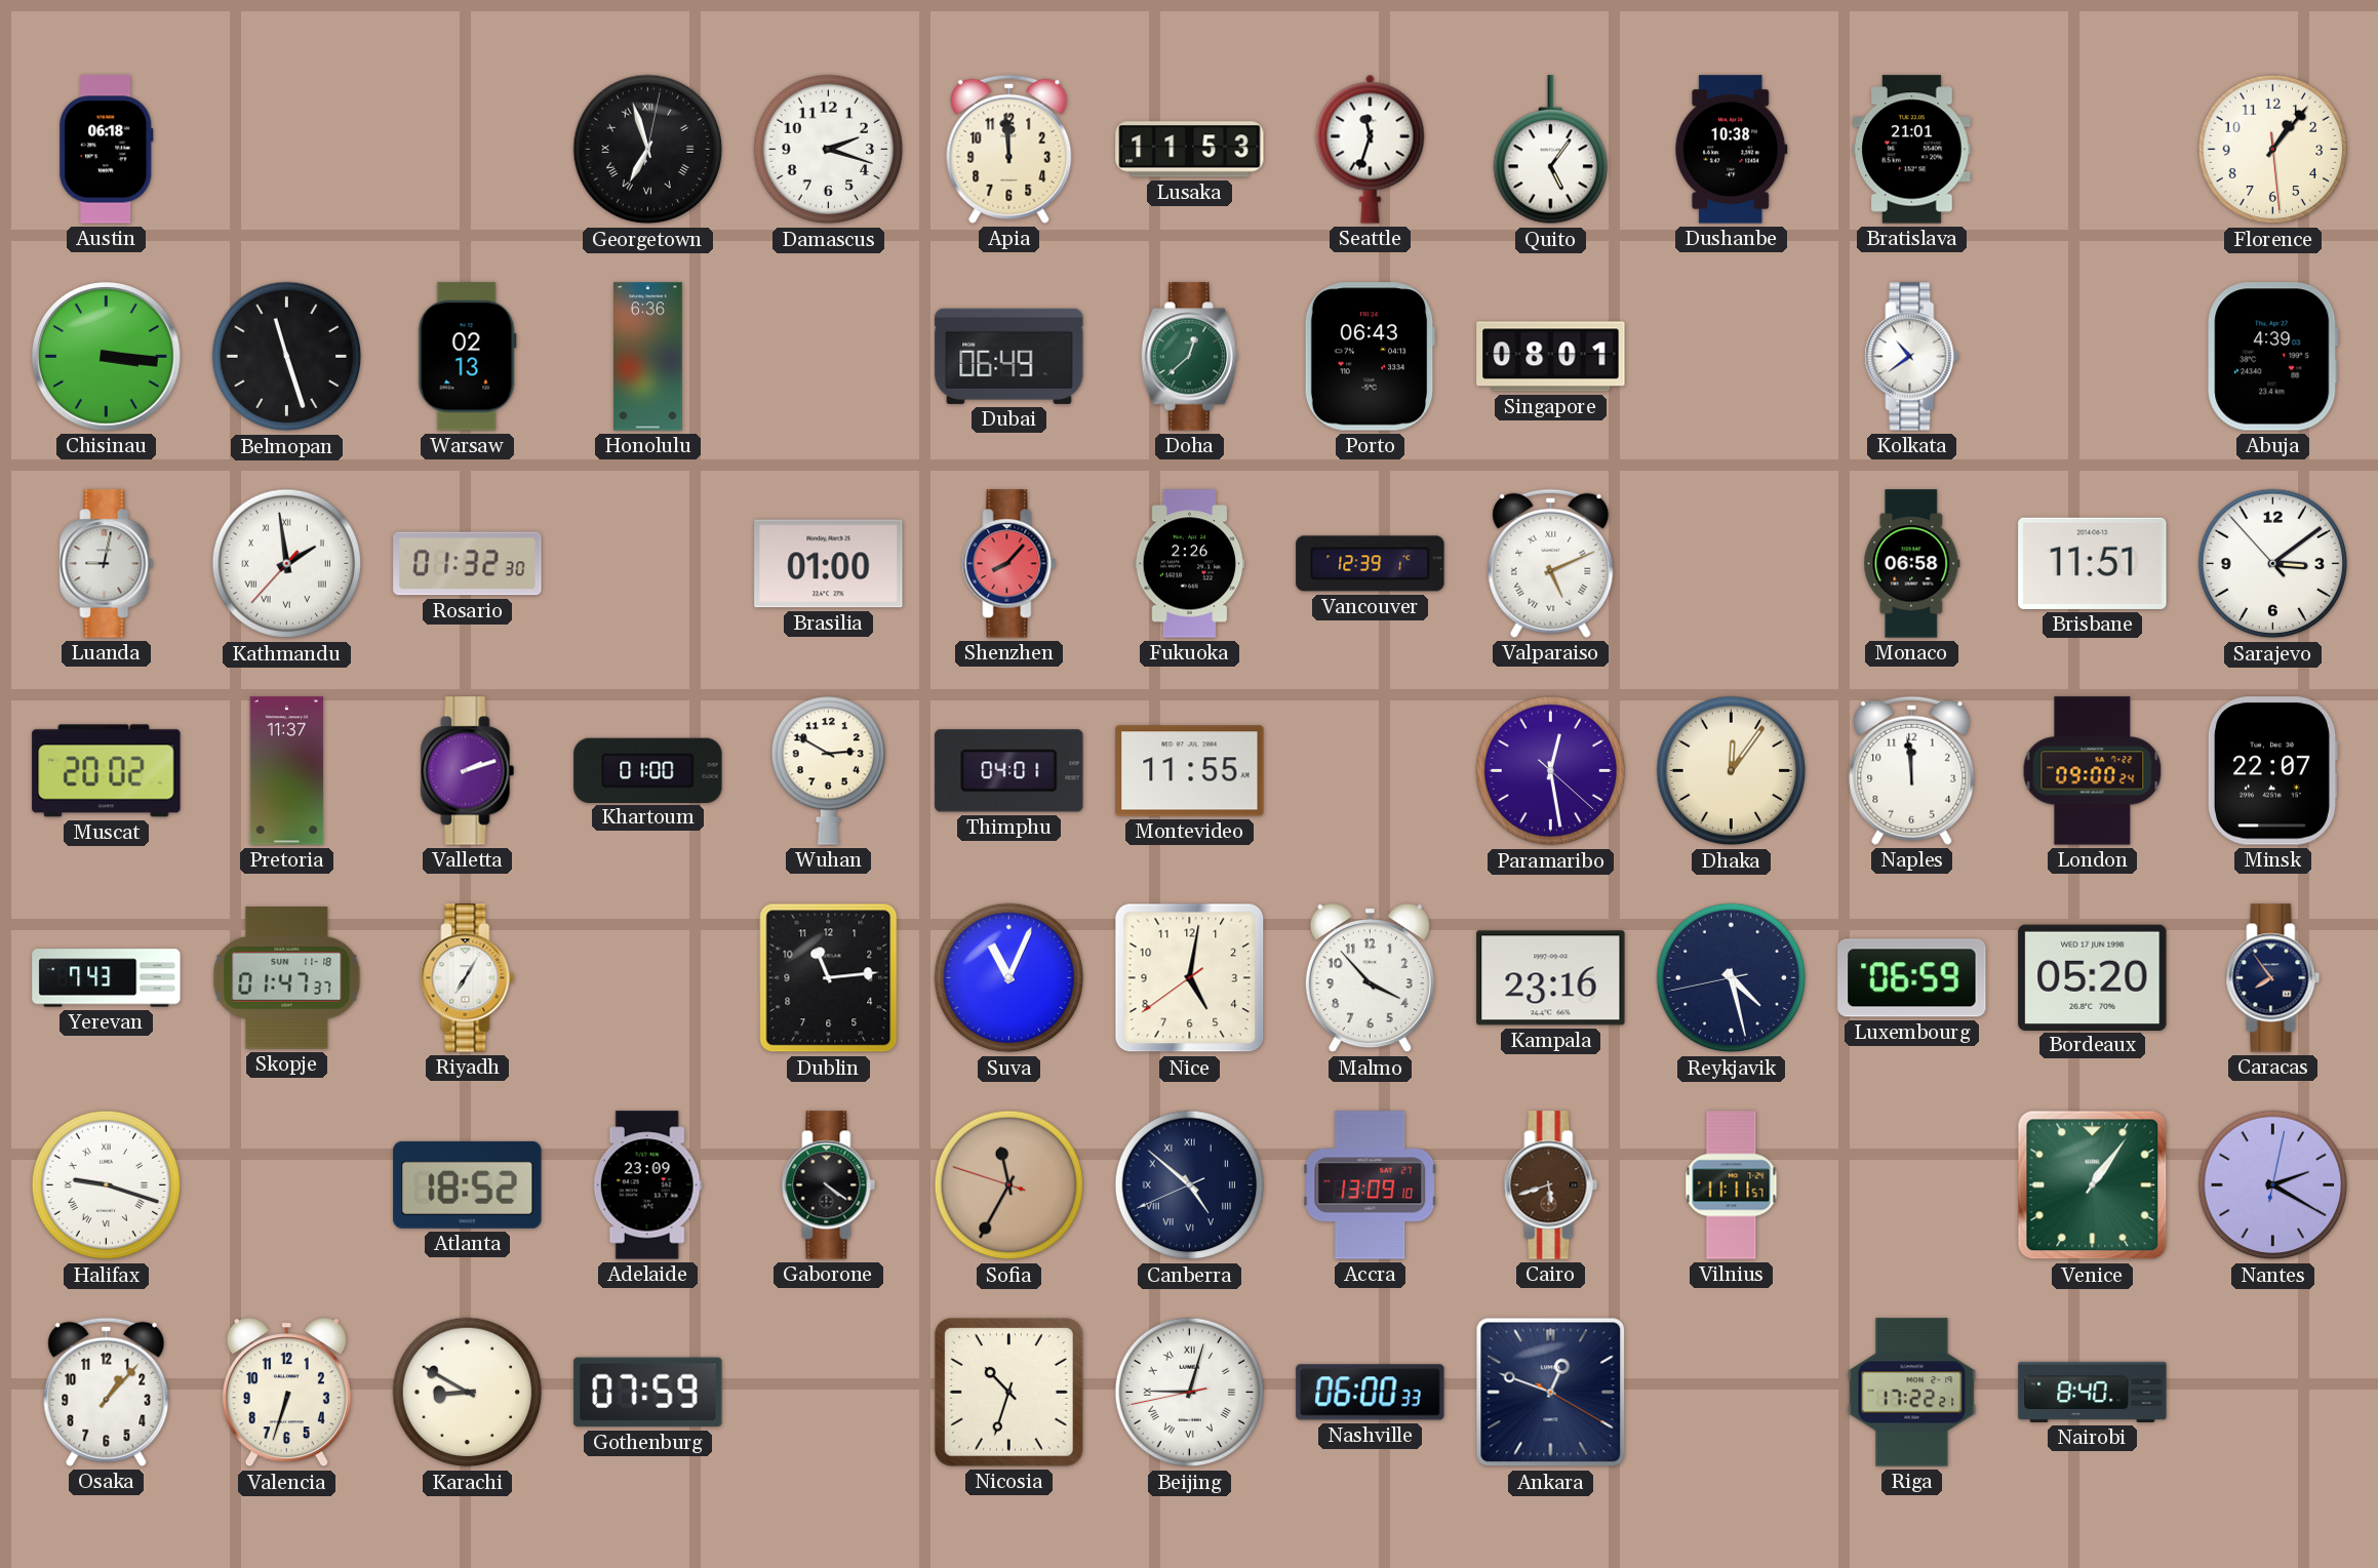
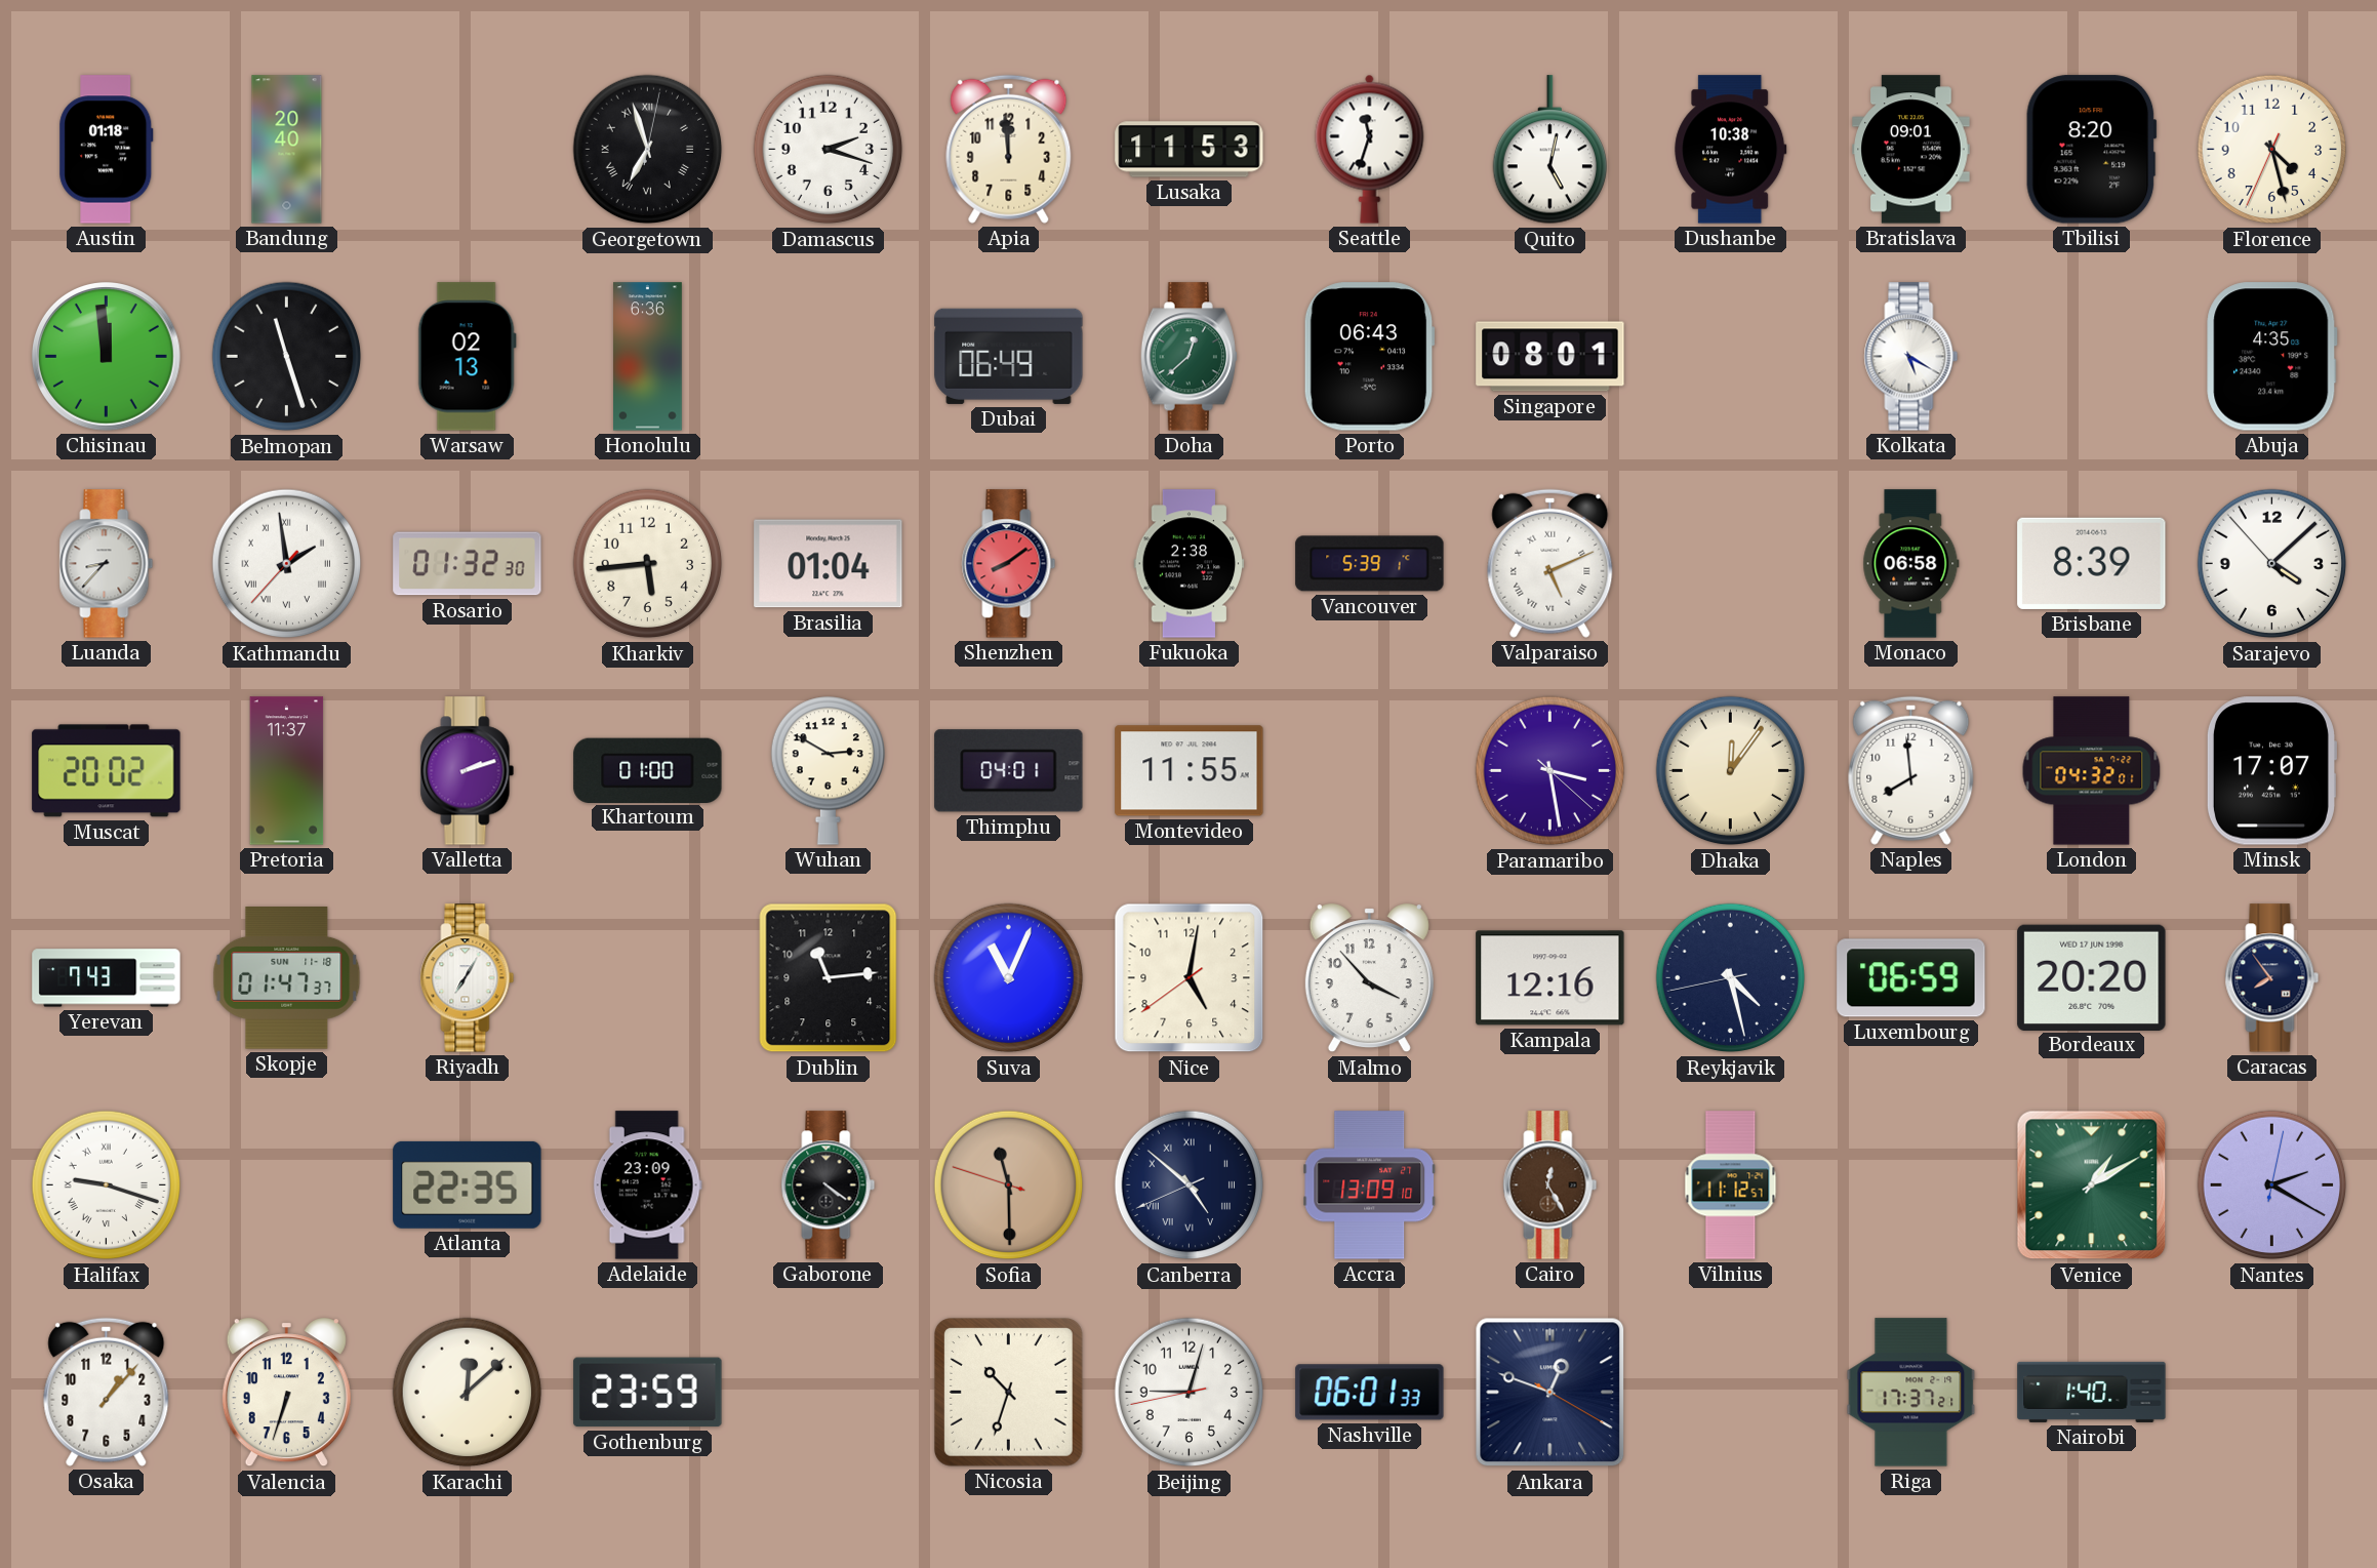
Austin: 06:18 -> 01:18 (107, 150)
Bandung: none -> 20:40 (287, 150)
Quito: 5:06 -> 5:02 (1549, 150)
Bratislava: 21:01 -> 09:01 (1911, 150)
Tbilisi: none -> 8:20 (2092, 150)
Florence: 1:06 -> 4:27 (2272, 150)
Chisinau: 3:16 -> 11:59 (107, 357)
Kolkata: 10:39 -> 5:20 (1911, 357)
Abuja: 4:39 -> 4:35 (2272, 357)
Luanda: 9:02 -> 8:37 (107, 564)
Kharkiv: none -> 5:44 (648, 564)
Brasilia: 01:00 -> 01:04 (829, 564)
Shenzhen: 8:07 -> 8:09 (1009, 564)
Fukuoka: 2:26 -> 2:38 (1190, 564)
Vancouver: 12:39 -> 5:39 (1370, 564)
Brisbane: 11:51 -> 8:39 (2092, 563)
Sarajevo: 3:08 -> 4:07 (2272, 564)
Paramaribo: 12:28 -> 3:28 (1550, 771)
Naples: 11:59 -> 7:59 (1911, 770)
London: 09:00 -> 04:32 (2092, 771)
Minsk: 22:07 -> 17:07 (2270, 771)
Kampala: 23:16 -> 12:16 (1550, 978)
Bordeaux: 05:20 -> 20:20 (2092, 977)
Atlanta: 18:52 -> 22:35 (468, 1184)
Sofia: 11:34 -> 11:29 (1009, 1185)
Cairo: 5:42 -> 12:25 (1550, 1185)
Vilnius: 11:11 -> 11:12 (1731, 1185)
Venice: 1:06 -> 1:10 (2092, 1185)
Karachi: 8:50 -> 12:08 (468, 1393)
Gothenburg: 07:59 -> 23:59 (648, 1393)
Beijing numerals: Roman -> Arabic (1190, 1393)
Nashville: 06:00 -> 06:01 (1370, 1393)
Riga: 17:22 -> 17:37 (1911, 1393)
Nairobi: 8:40 -> 1:40 (2092, 1392)
